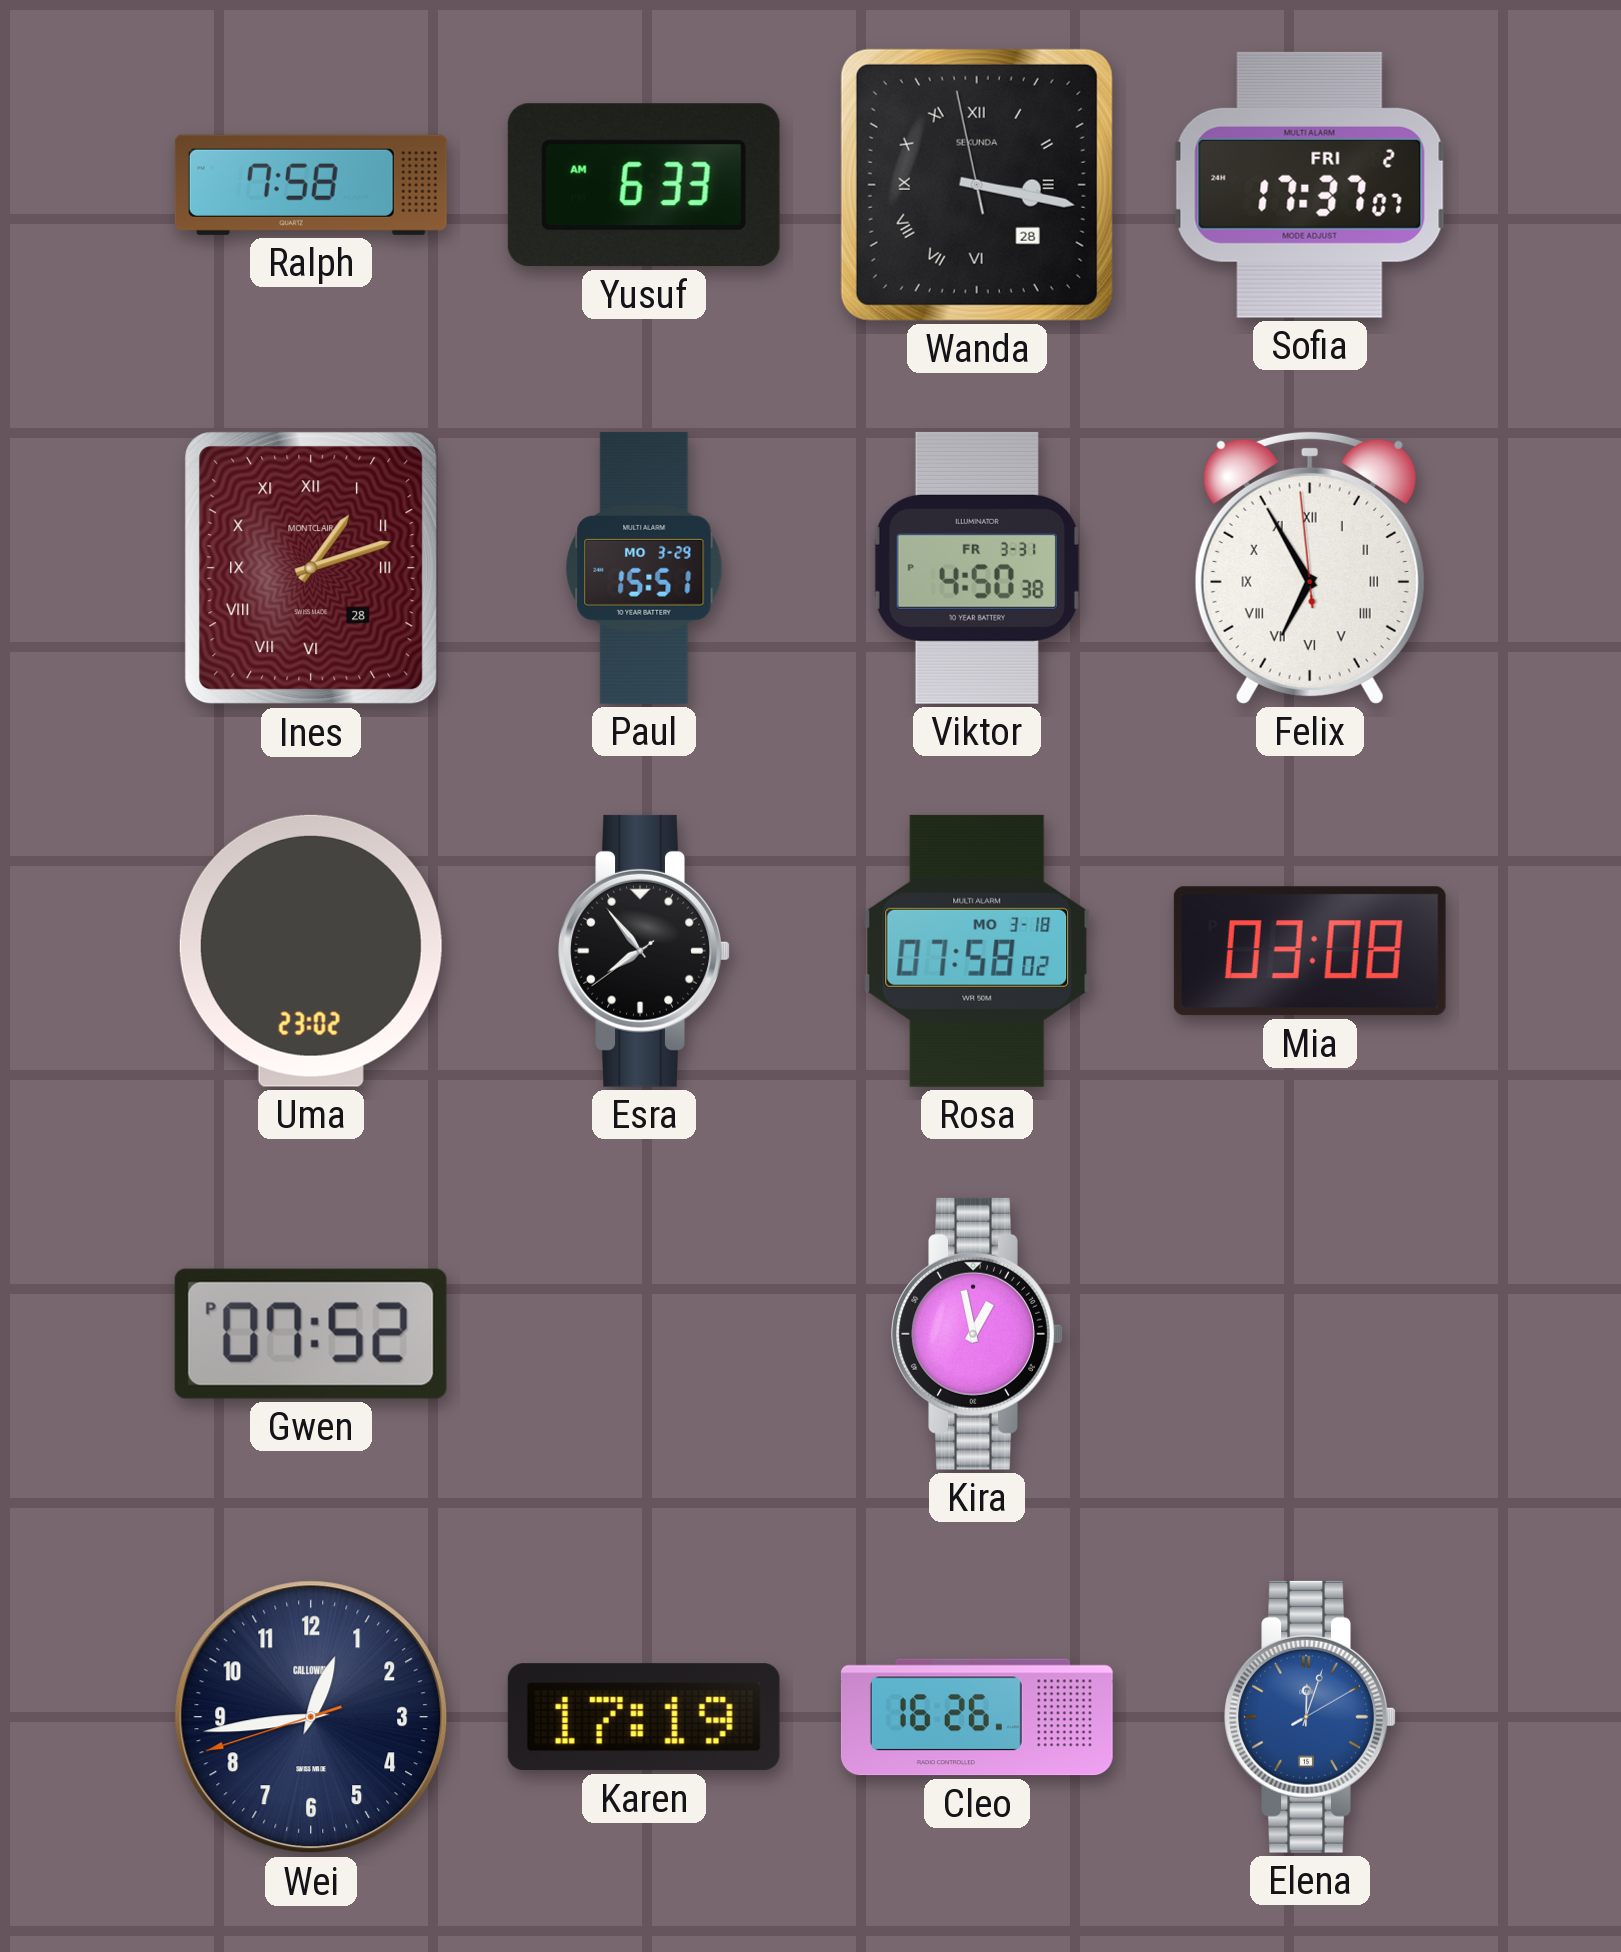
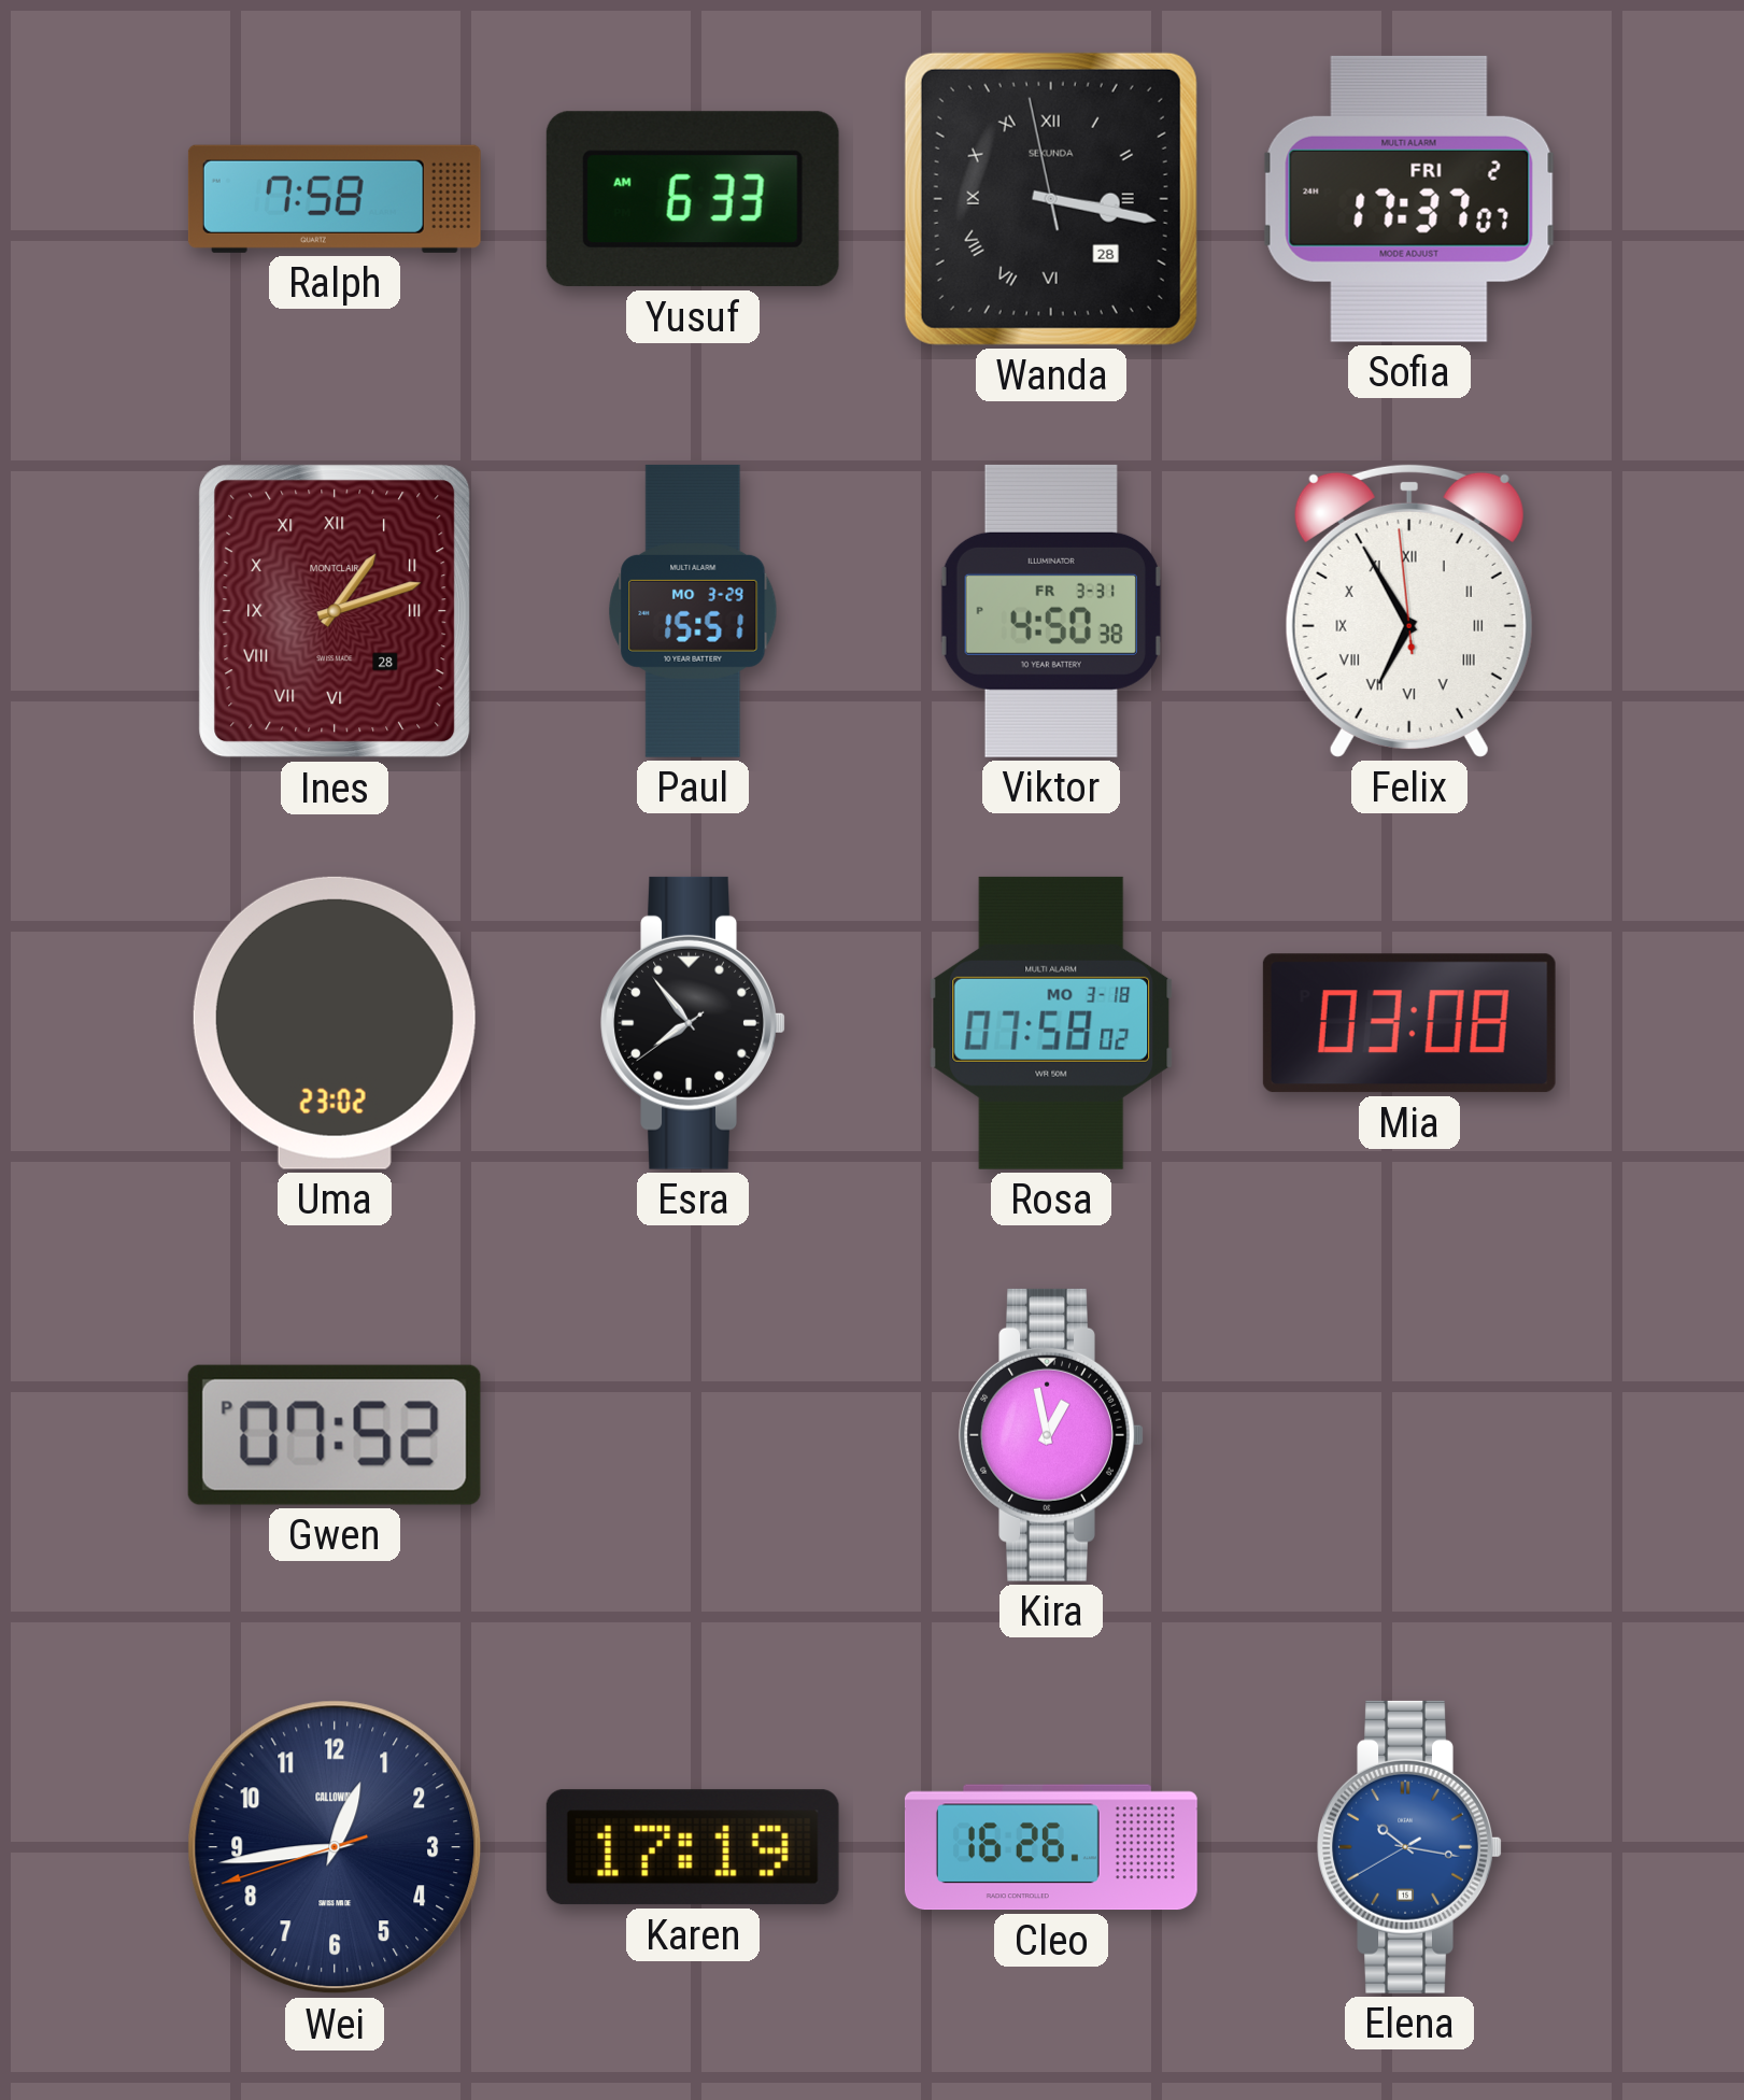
Elena: 12:03 -> 10:16 (1409, 1847)
